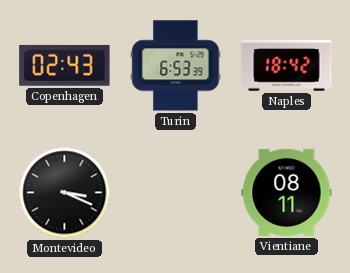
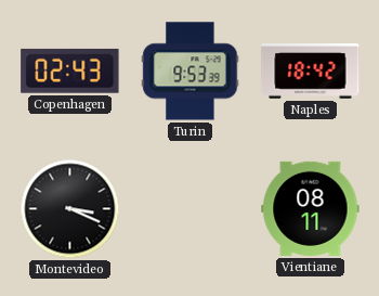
Turin: 6:53 -> 9:53 (191, 72)
